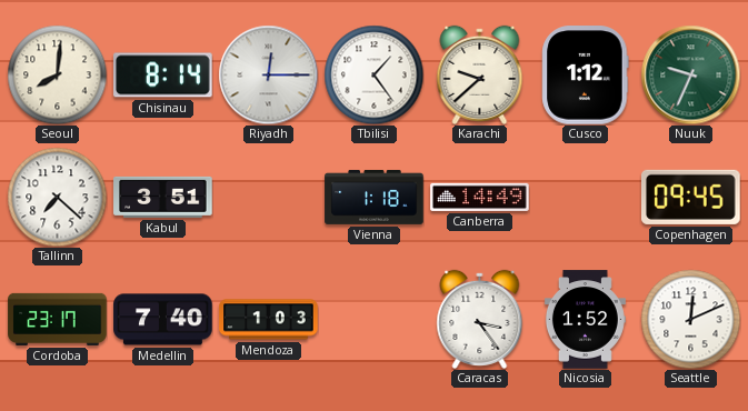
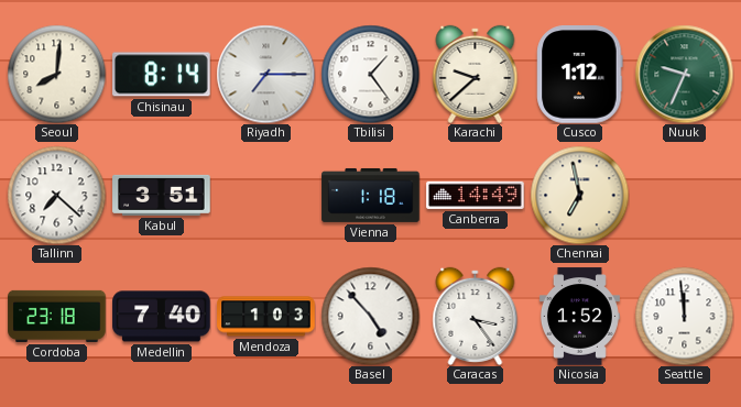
Riyadh: 12:15 -> 7:15 (265, 74)
Chennai: none -> 6:58 (579, 195)
Copenhagen: 09:45 -> none (691, 197)
Cordoba: 23:17 -> 23:18 (57, 316)
Basel: none -> 4:53 (370, 316)
Seattle: 12:11 -> 11:59 (684, 316)
